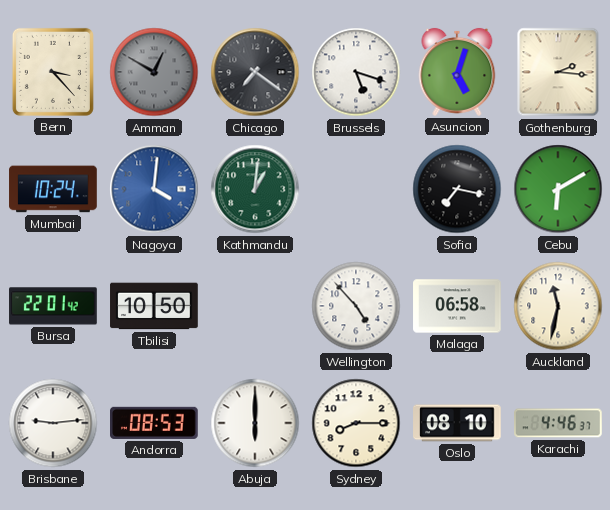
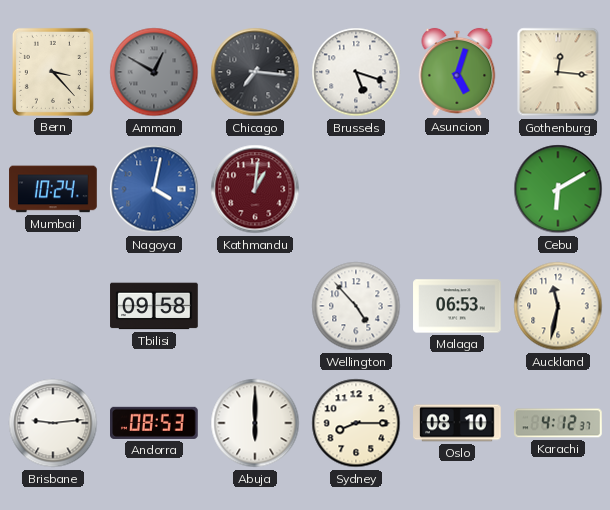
Chicago: 7:21 -> 7:16 (255, 72)
Gothenburg: 2:16 -> 12:16 (558, 72)
Nagoya: 4:01 -> 4:02 (154, 189)
Kathmandu dial: green -> burgundy (255, 189)
Sofia: 7:17 -> none (457, 189)
Bursa: 22:01 -> none (53, 306)
Tbilisi: 10:50 -> 09:58 (154, 306)
Malaga: 06:58 -> 06:53 (457, 306)
Karachi: 4:46 -> 4:12 (559, 423)
